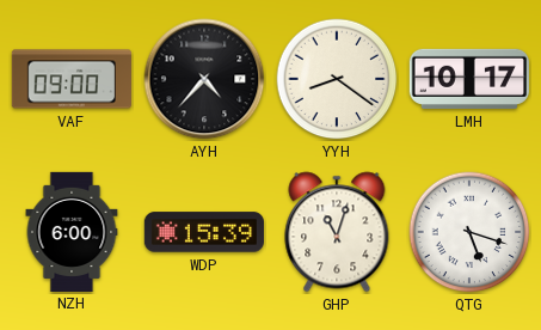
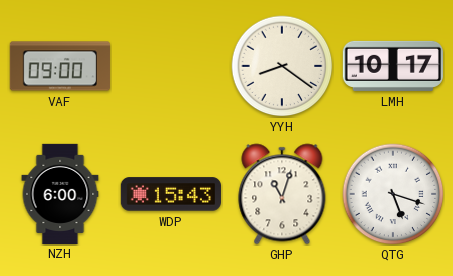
AYH: 4:37 -> none (204, 79)
WDP: 15:39 -> 15:43 (171, 194)
